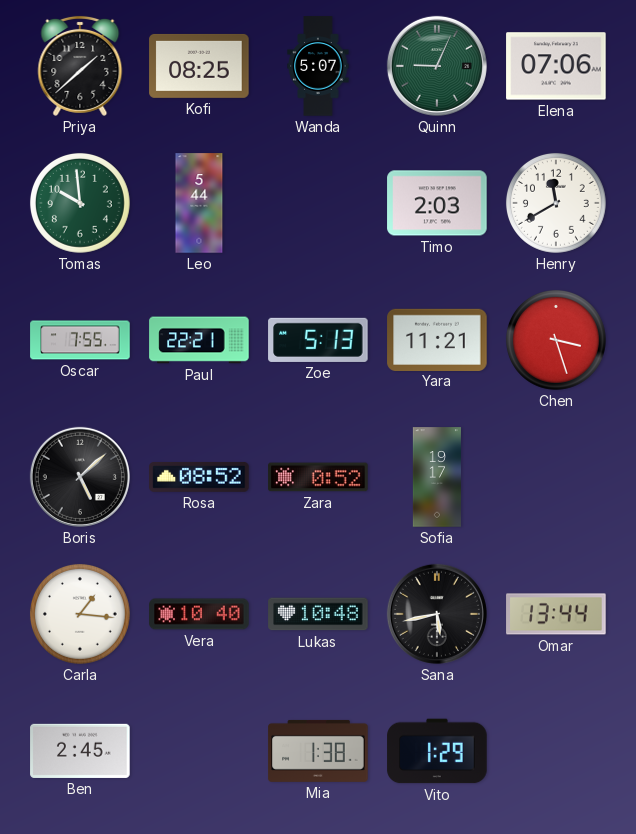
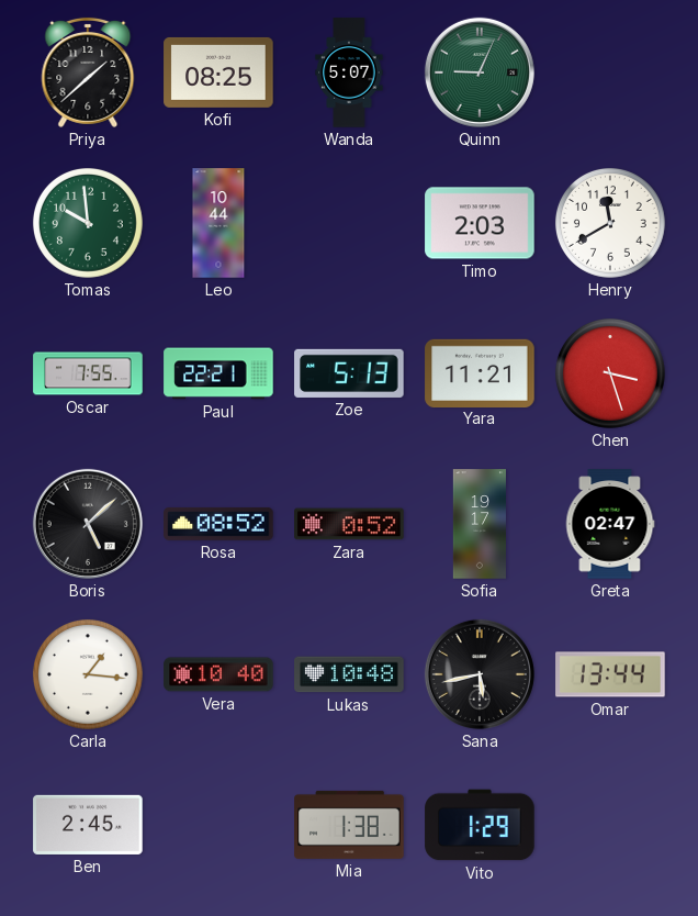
Elena: 07:06 -> none (556, 66)
Leo: 5:44 -> 10:44 (218, 223)
Greta: none -> 02:47 (610, 524)
